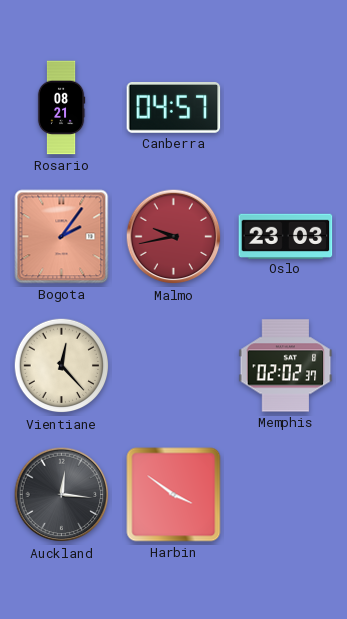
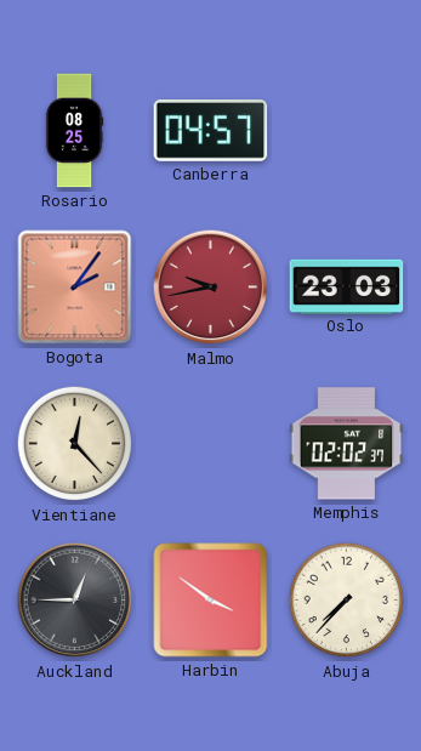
Rosario: 08:21 -> 08:25 (74, 131)
Auckland: 12:16 -> 12:45 (75, 601)
Abuja: none -> 7:37 (347, 601)
